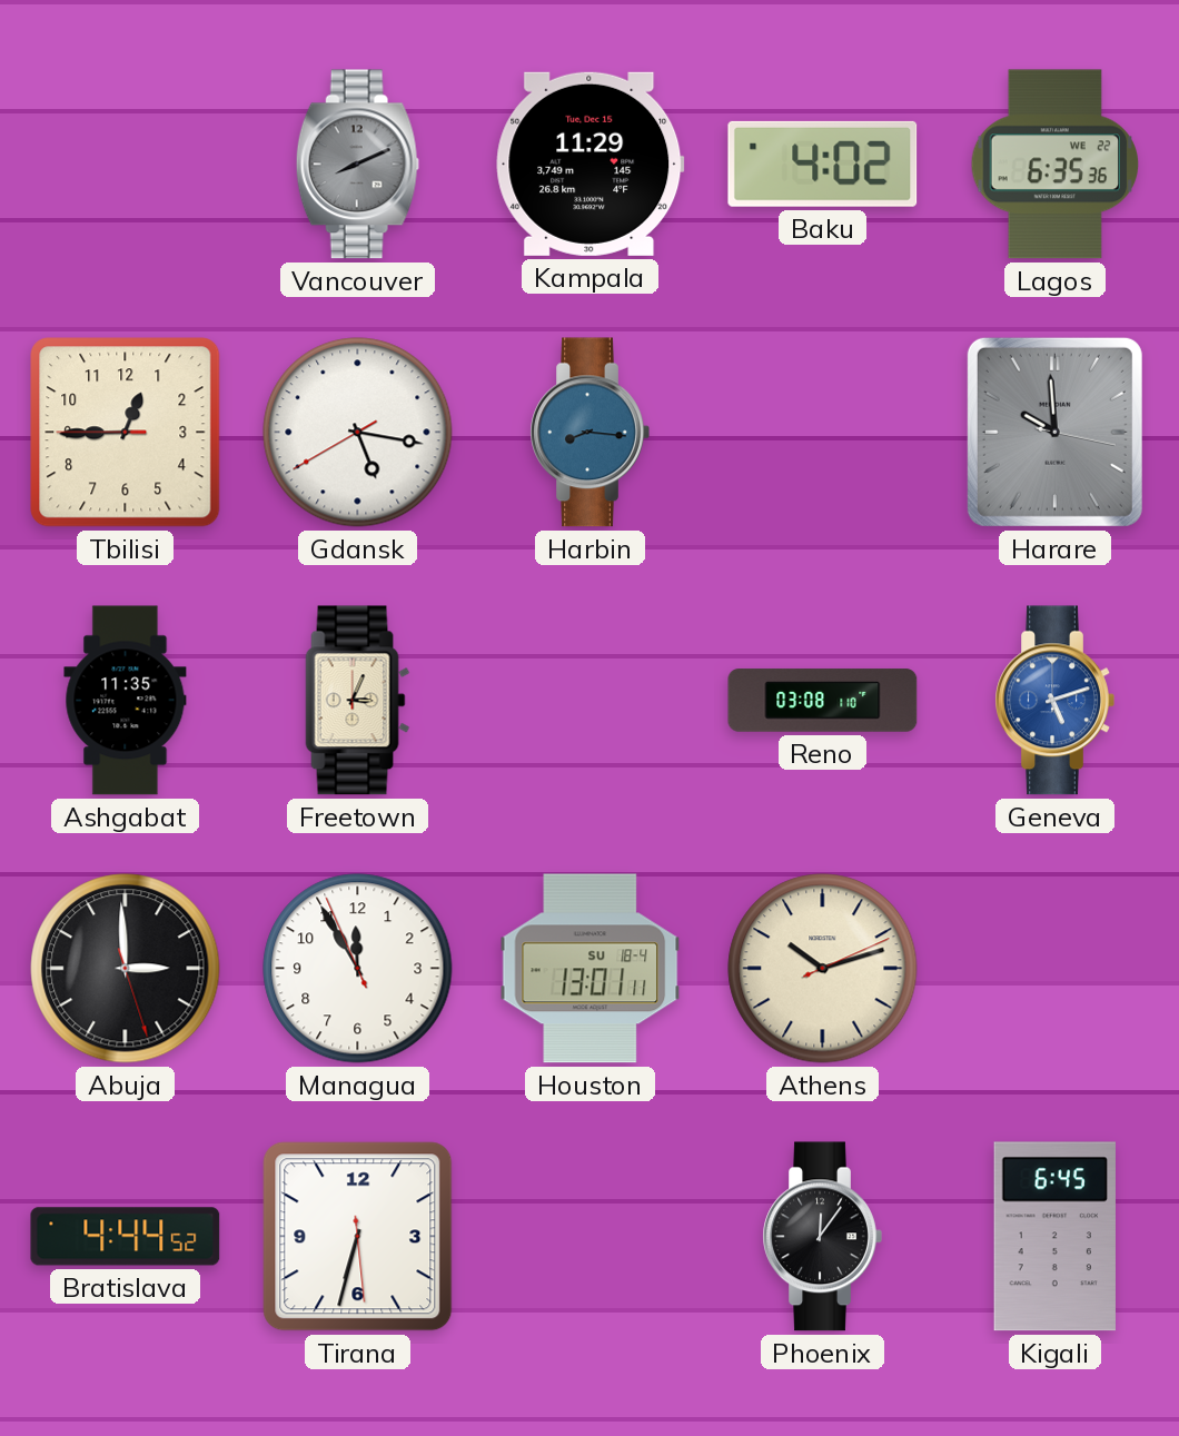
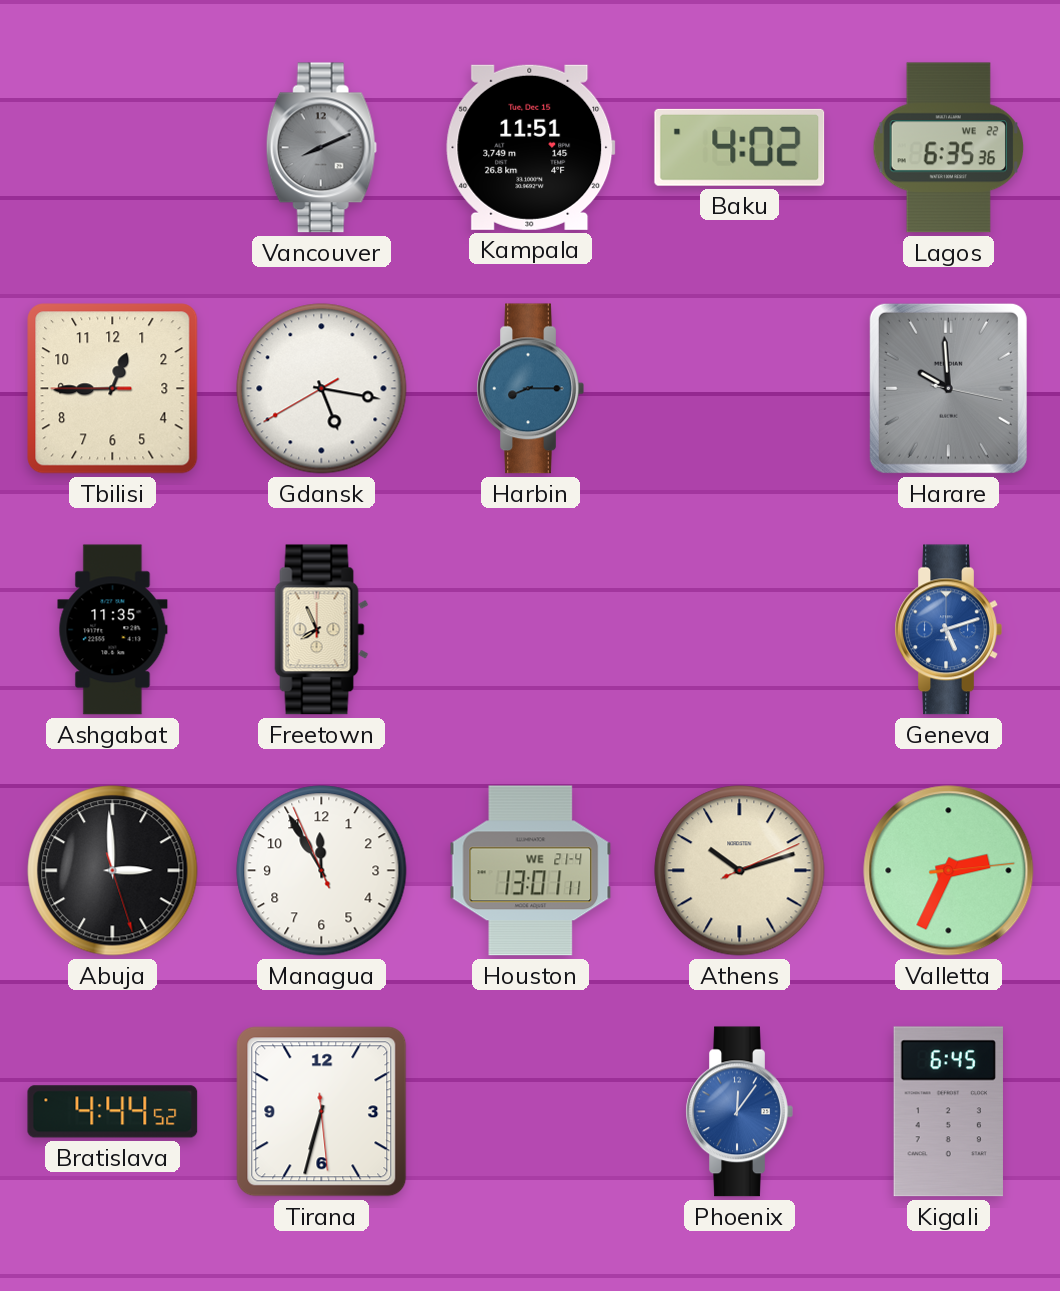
Kampala: 11:29 -> 11:51 (531, 147)
Harbin: 8:16 -> 8:15 (530, 389)
Freetown: 3:04 -> 7:56 (322, 630)
Reno: 03:08 -> none (823, 701)
Houston date: SU 18-4 -> WE 21-4 (531, 871)
Valletta: none -> 2:34 (949, 871)
Phoenix dial: black -> blue (739, 1112)
